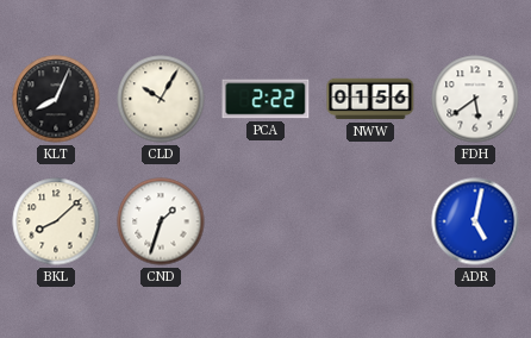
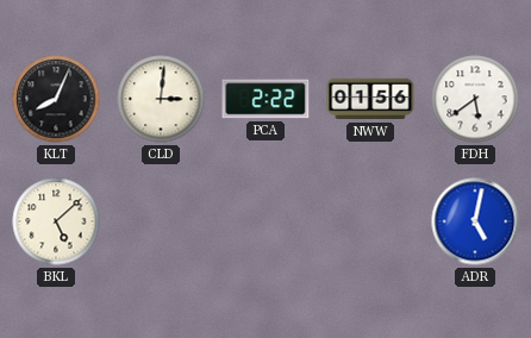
CLD: 10:05 -> 3:01 (161, 99)
BKL: 8:08 -> 5:08 (56, 221)
CND: 1:33 -> none (161, 221)
